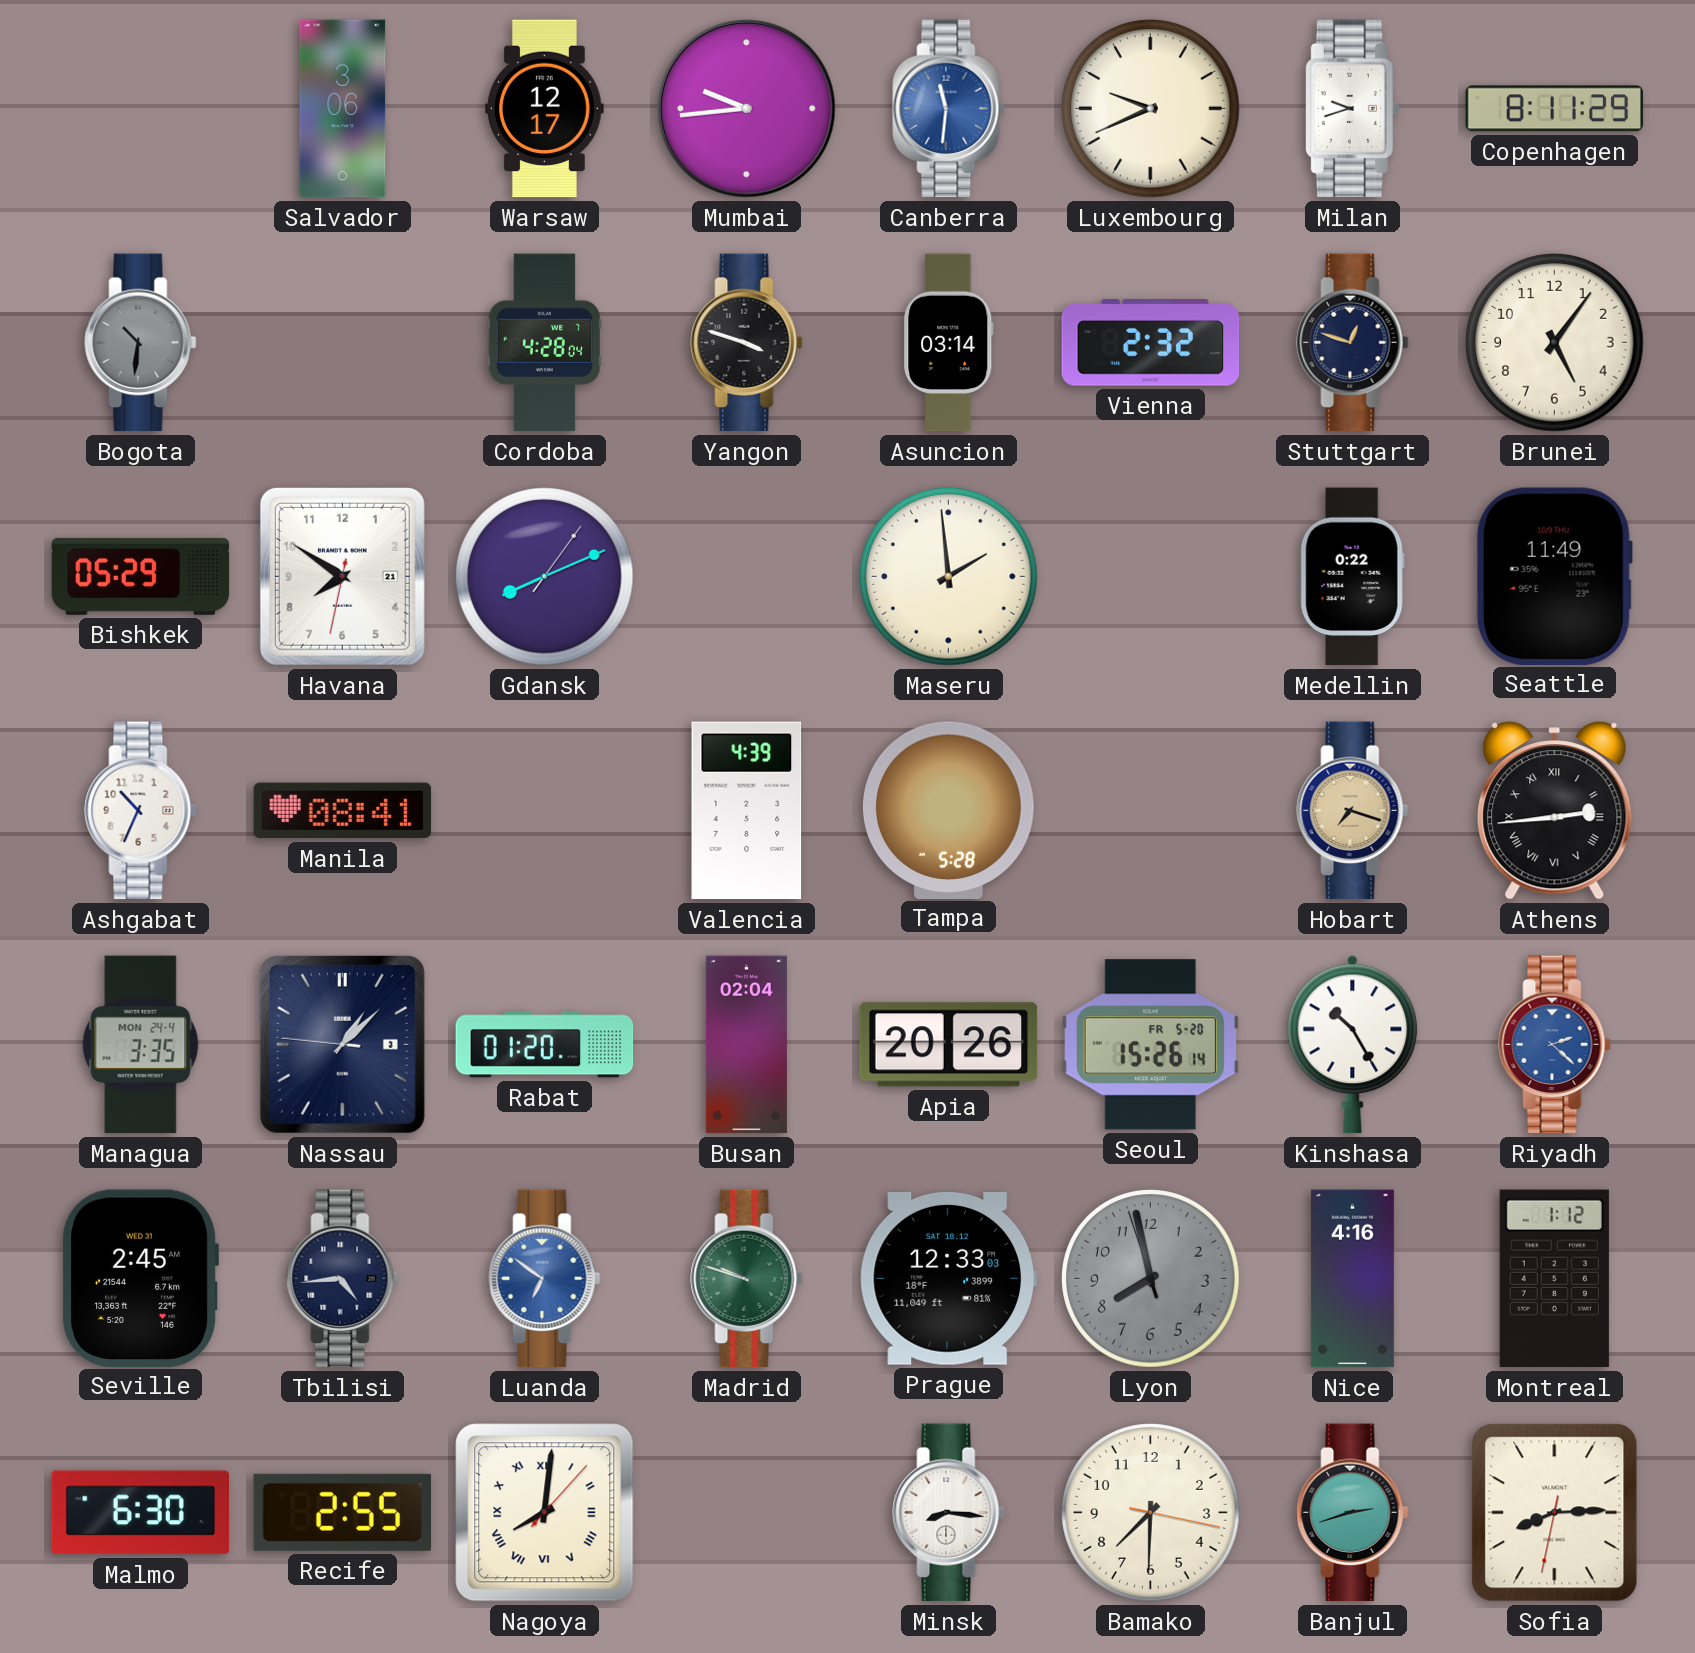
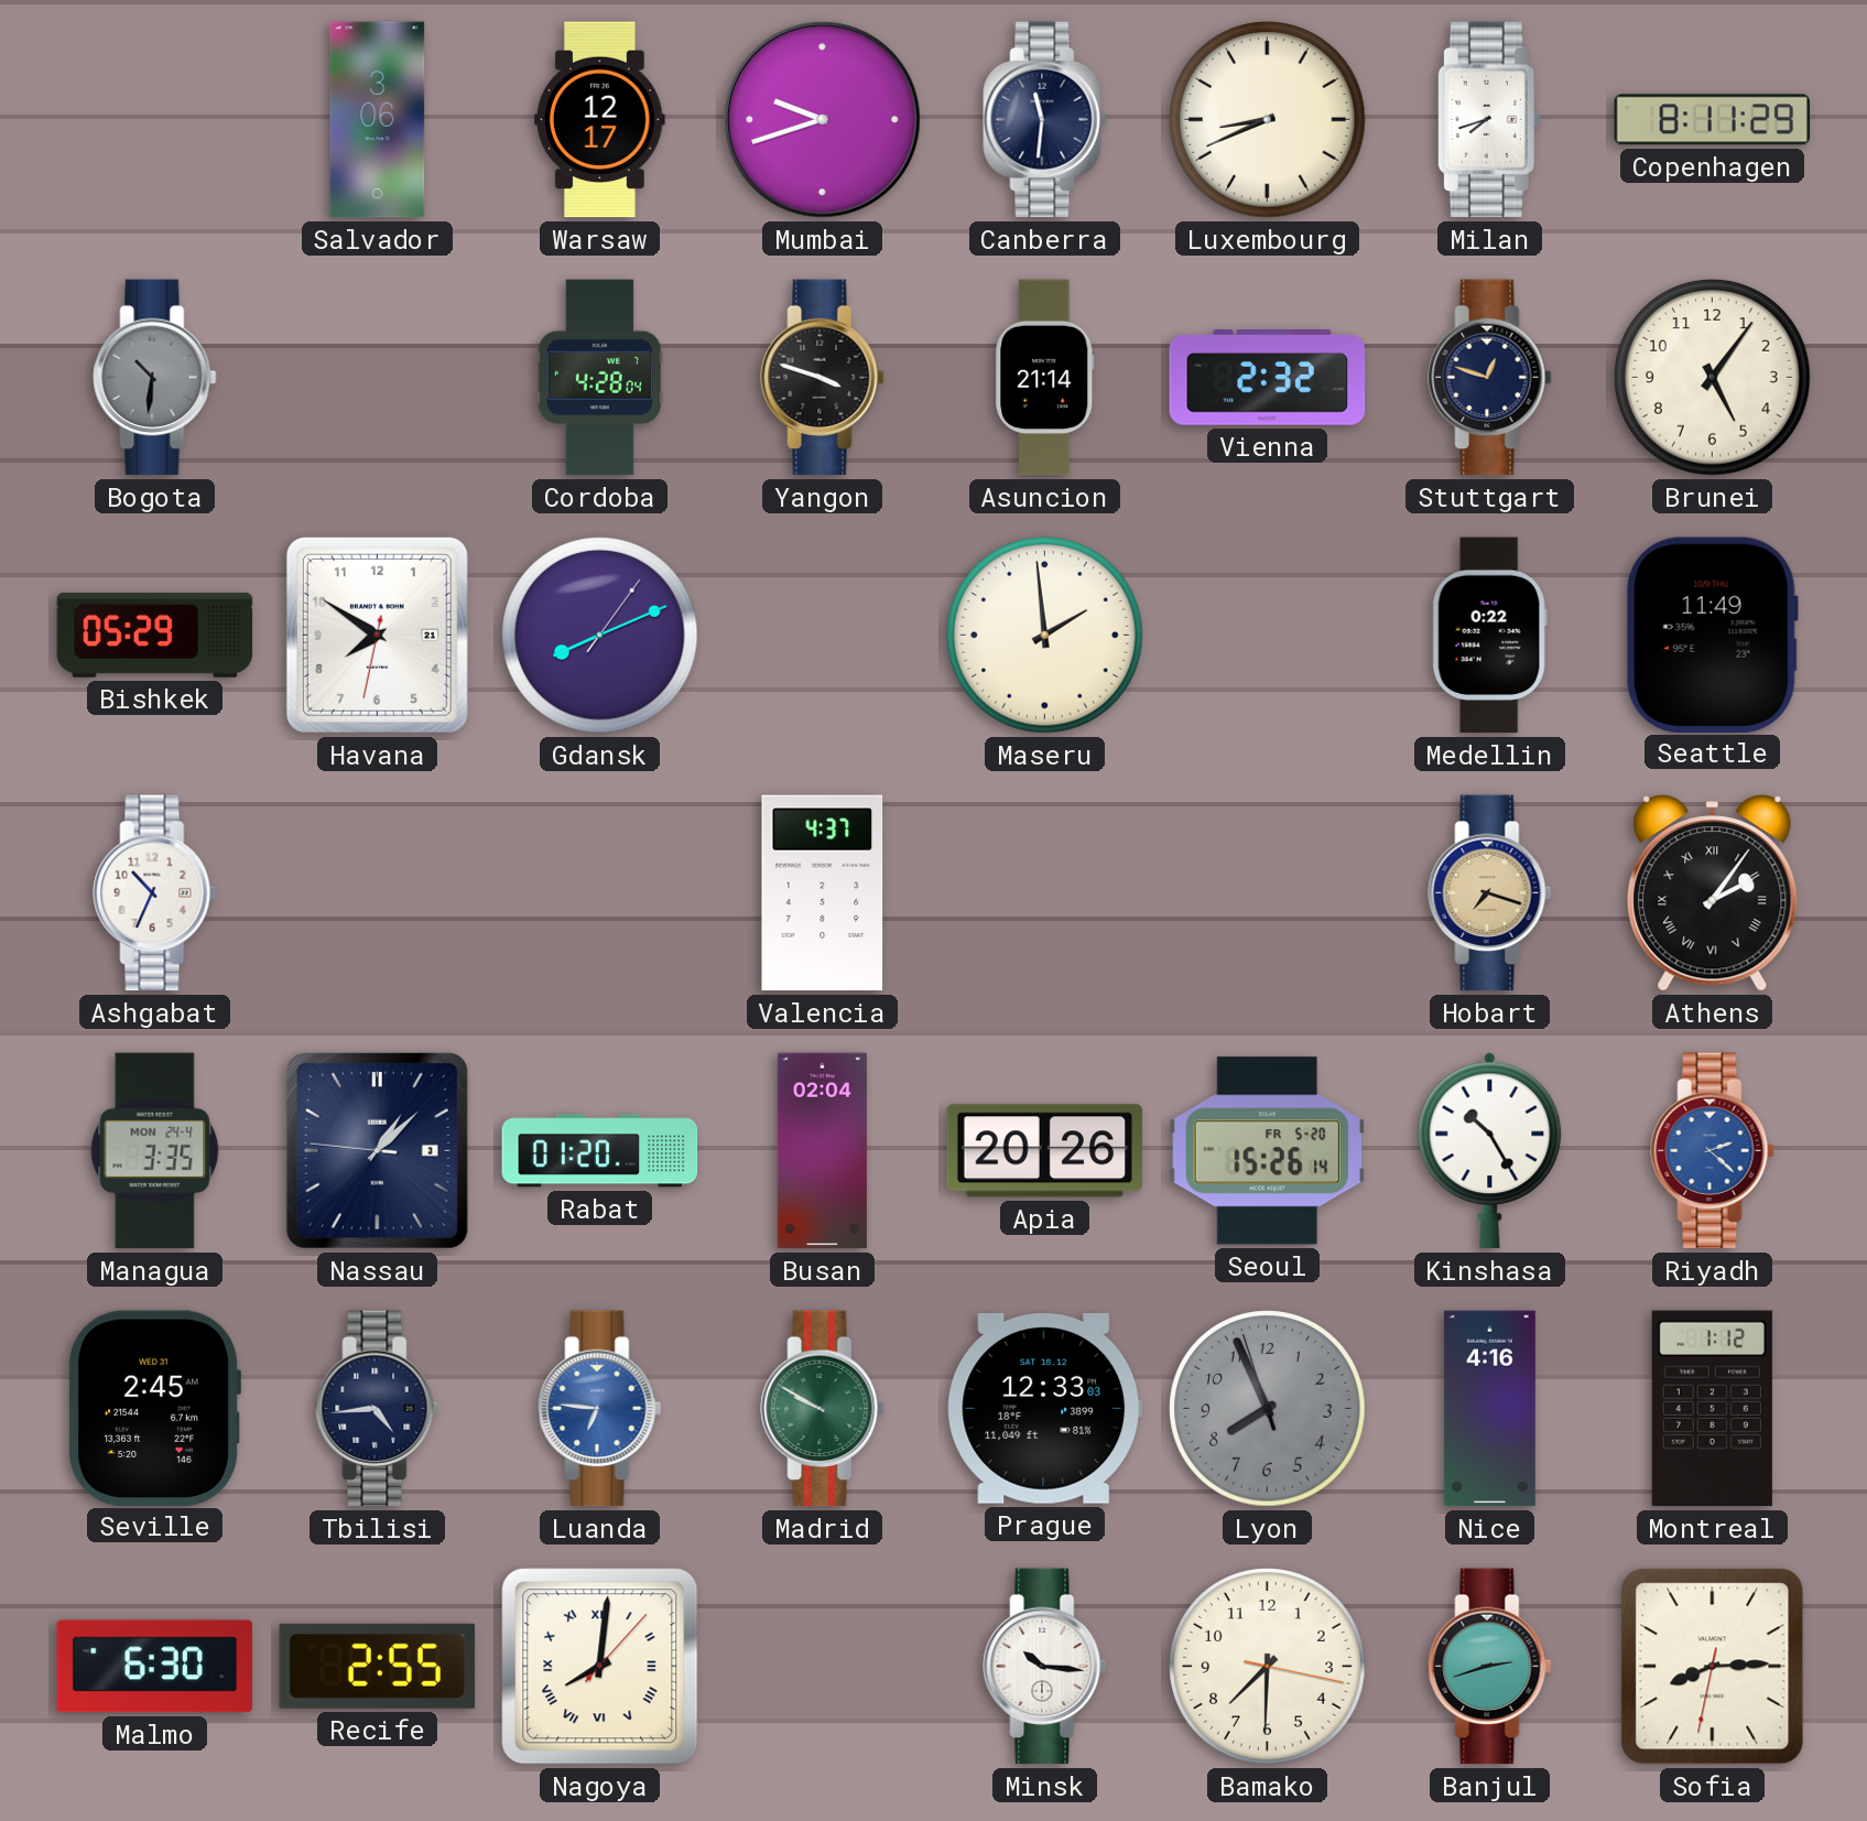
Mumbai: 9:44 -> 9:42 (823, 120)
Canberra dial: blue -> navy (1045, 120)
Luxembourg: 9:41 -> 8:41 (1268, 120)
Milan: 9:42 -> 7:42 (1488, 120)
Asuncion: 03:14 -> 21:14 (1045, 378)
Manila: 08:41 -> none (343, 811)
Valencia: 4:39 -> 4:37 (823, 893)
Tampa: 5:28 -> none (948, 810)
Athens: 2:44 -> 2:06 (1713, 893)
Luanda: 6:51 -> 6:46 (600, 1409)
Madrid: 9:48 -> 9:50 (823, 1409)
Lyon: 7:57 -> 7:55 (1268, 1409)
Minsk: 8:16 -> 10:16 (1045, 1667)
